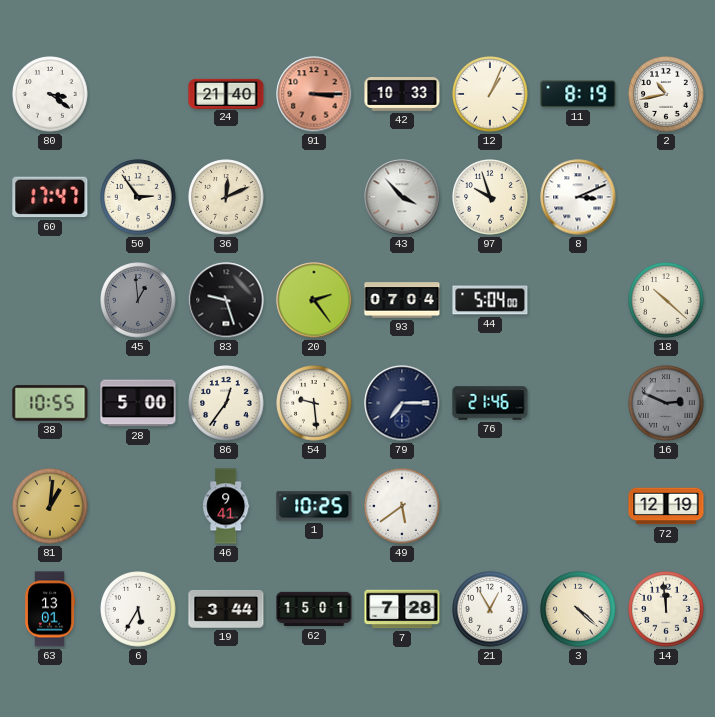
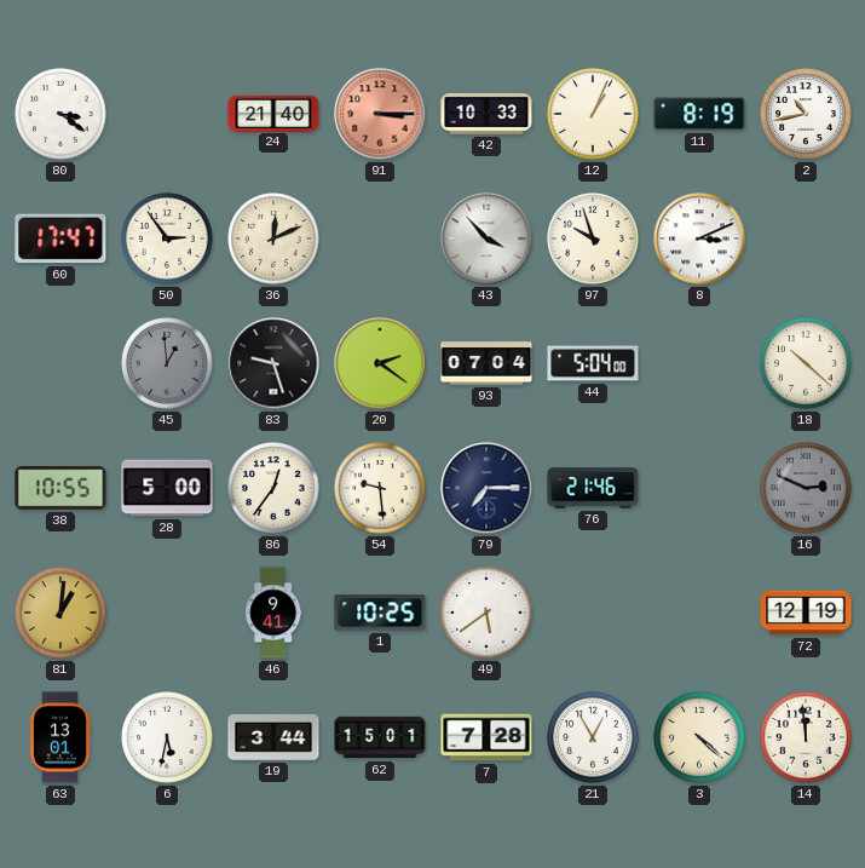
20: 2:24 -> 2:21 (380, 363)
6: 5:35 -> 5:32 (167, 737)
